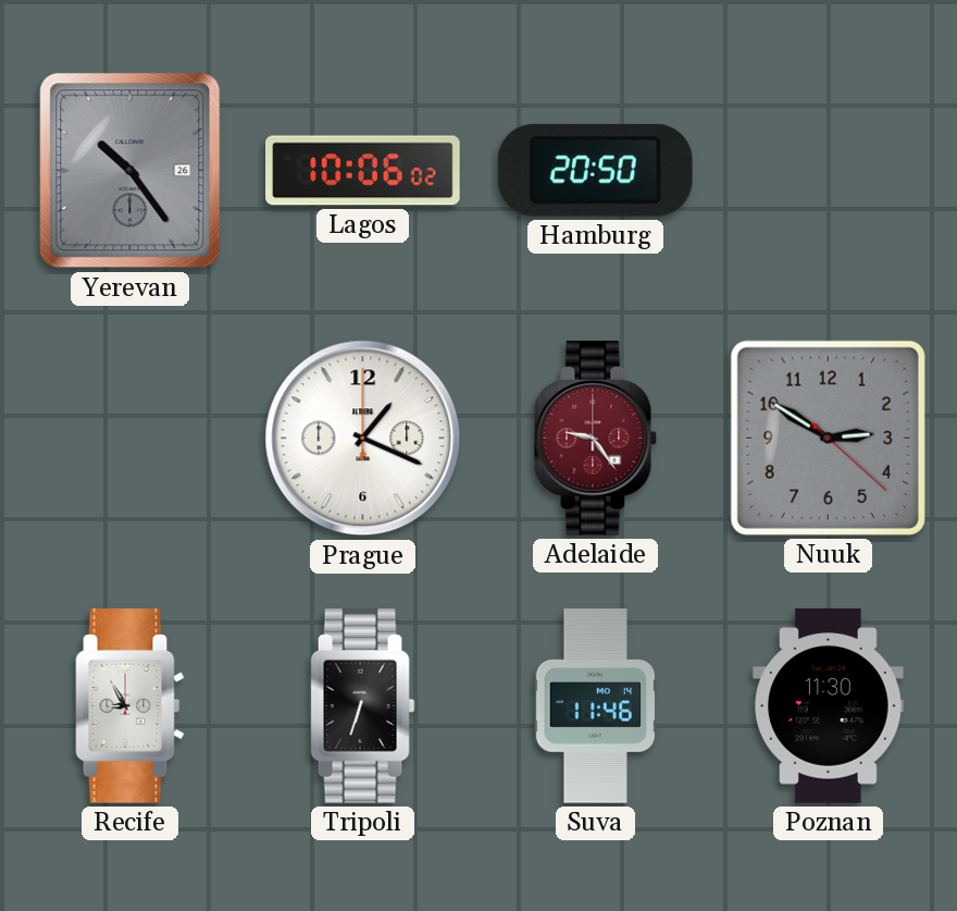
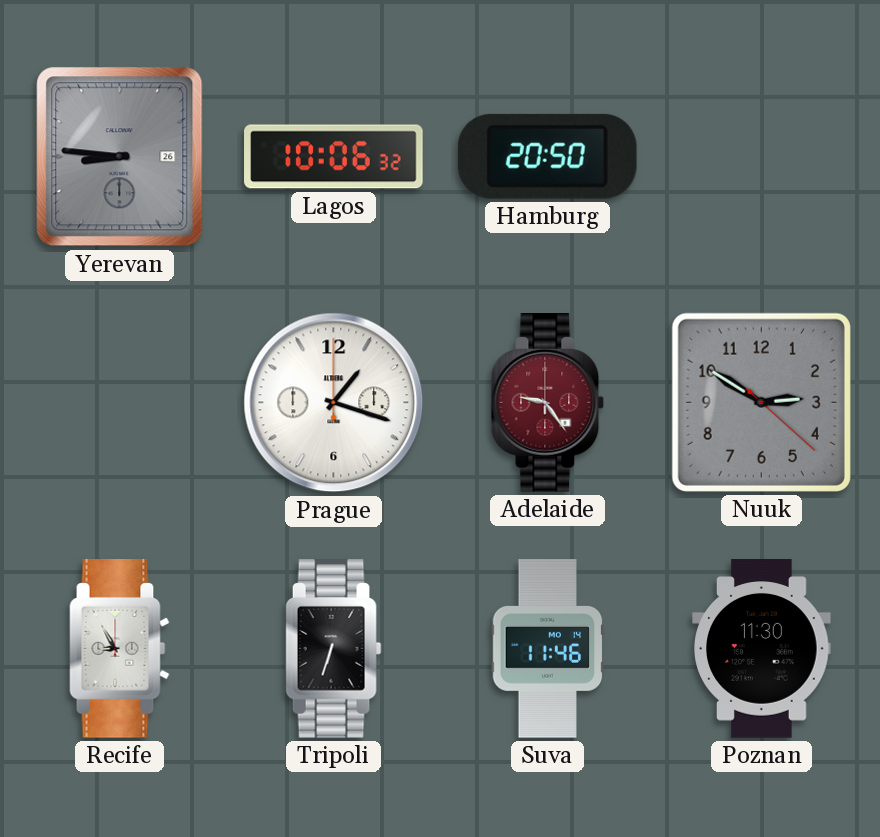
Yerevan: 10:24 -> 8:46 (120, 157)
Lagos: 10:06:02 -> 10:06:32 (334, 157)
Prague: 1:19 -> 1:18 (334, 403)
